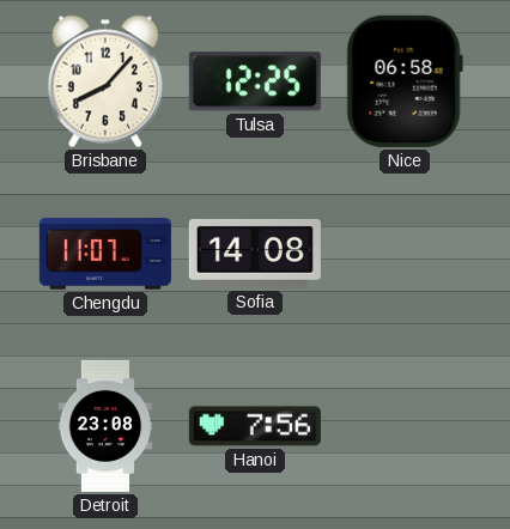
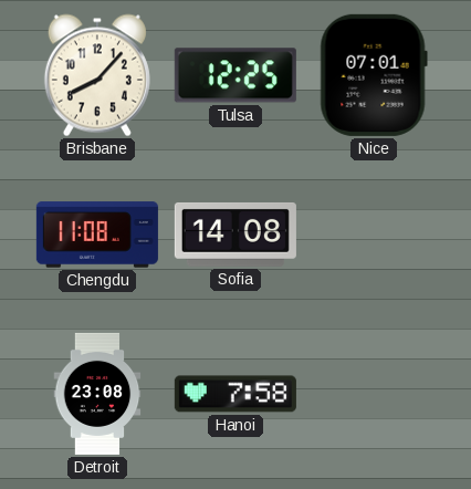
Nice: 06:58 -> 07:01 (374, 75)
Chengdu: 11:07 -> 11:08 (97, 235)
Hanoi: 7:56 -> 7:58 (236, 394)
